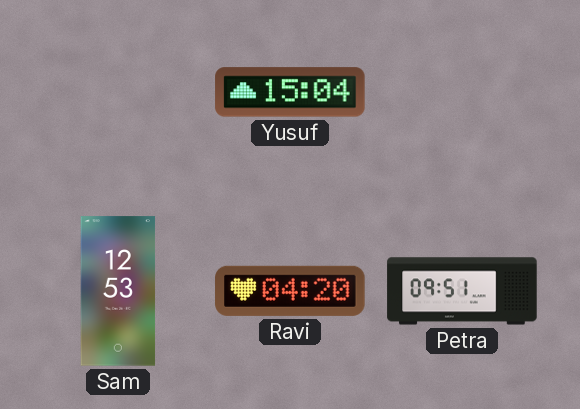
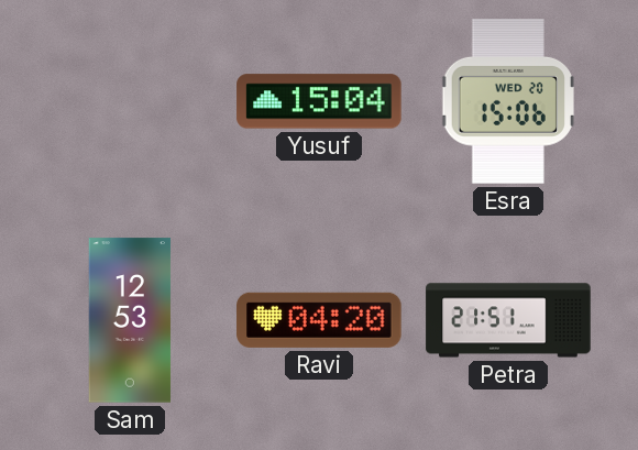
Esra: none -> 15:06 (507, 101)
Petra: 09:51 -> 21:51 (508, 320)
